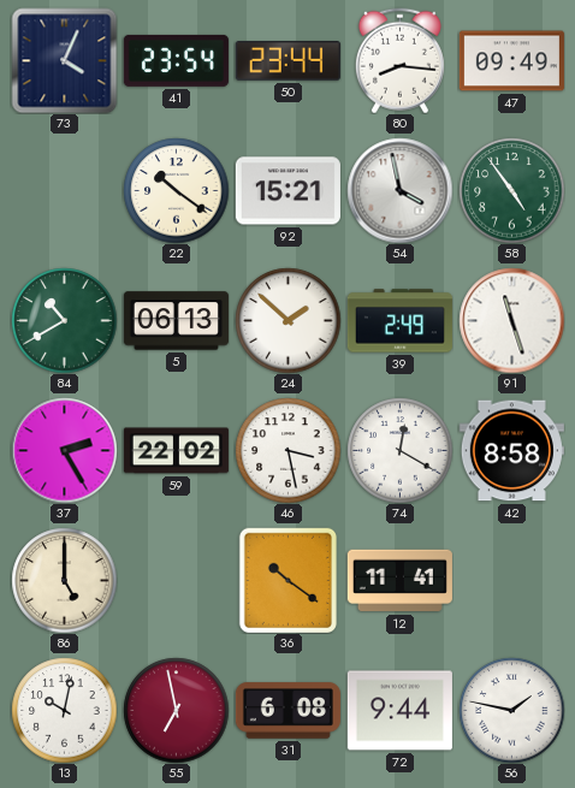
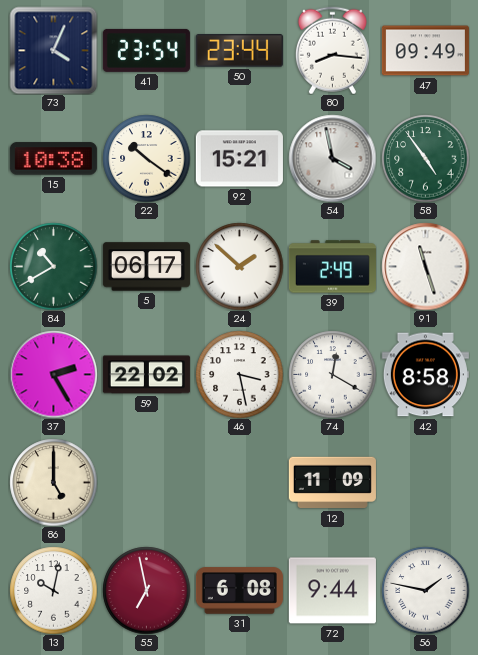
15: none -> 10:38 (53, 159)
5: 06:13 -> 06:17 (146, 267)
36: 10:21 -> none (287, 580)
12: 11:41 -> 11:09 (332, 483)
